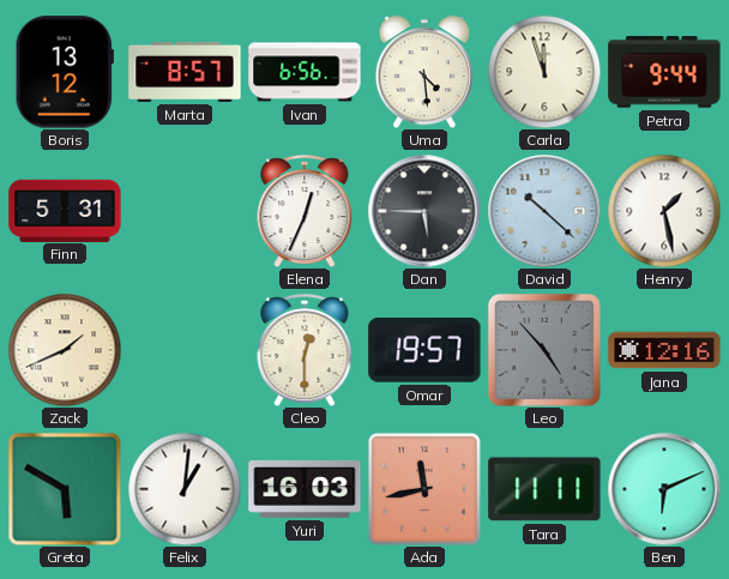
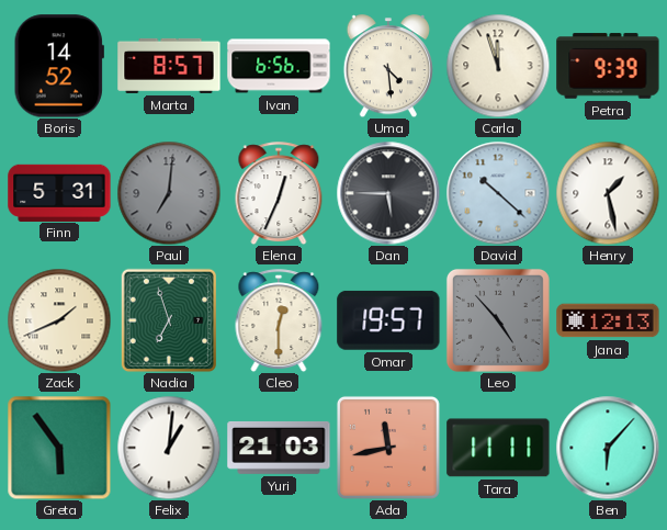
Boris: 13:12 -> 14:52 (59, 66)
Petra: 9:44 -> 9:39 (608, 66)
Paul: none -> 7:01 (169, 193)
Nadia: none -> 6:57 (169, 320)
Jana: 12:16 -> 12:13 (608, 320)
Greta: 5:50 -> 5:54 (59, 448)
Yuri: 16:03 -> 21:03 (279, 448)
Ben: 6:11 -> 6:07 (608, 448)
